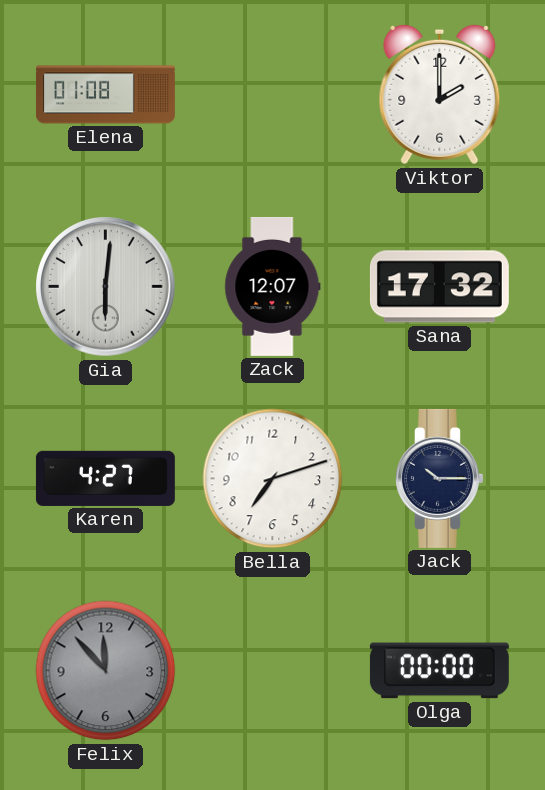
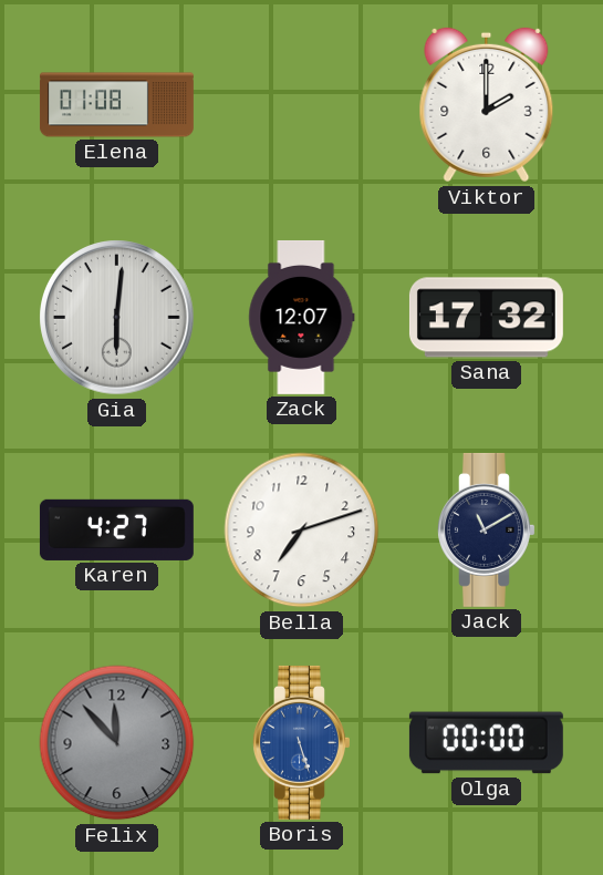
Jack: 10:15 -> 11:10 (487, 529)
Boris: none -> 5:27 (302, 742)
